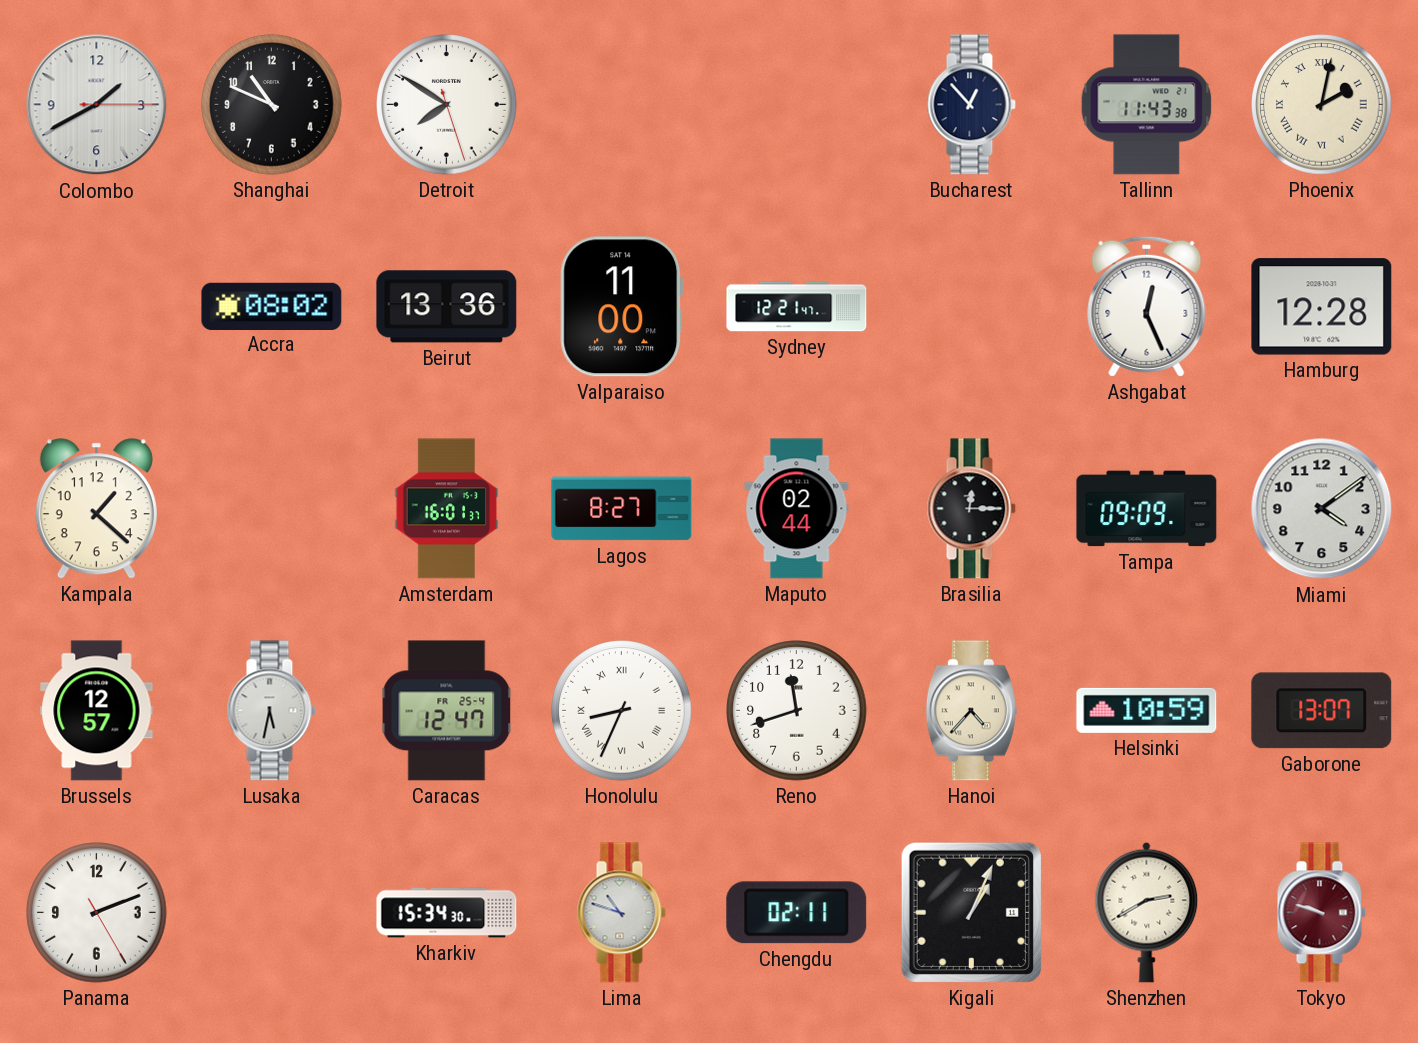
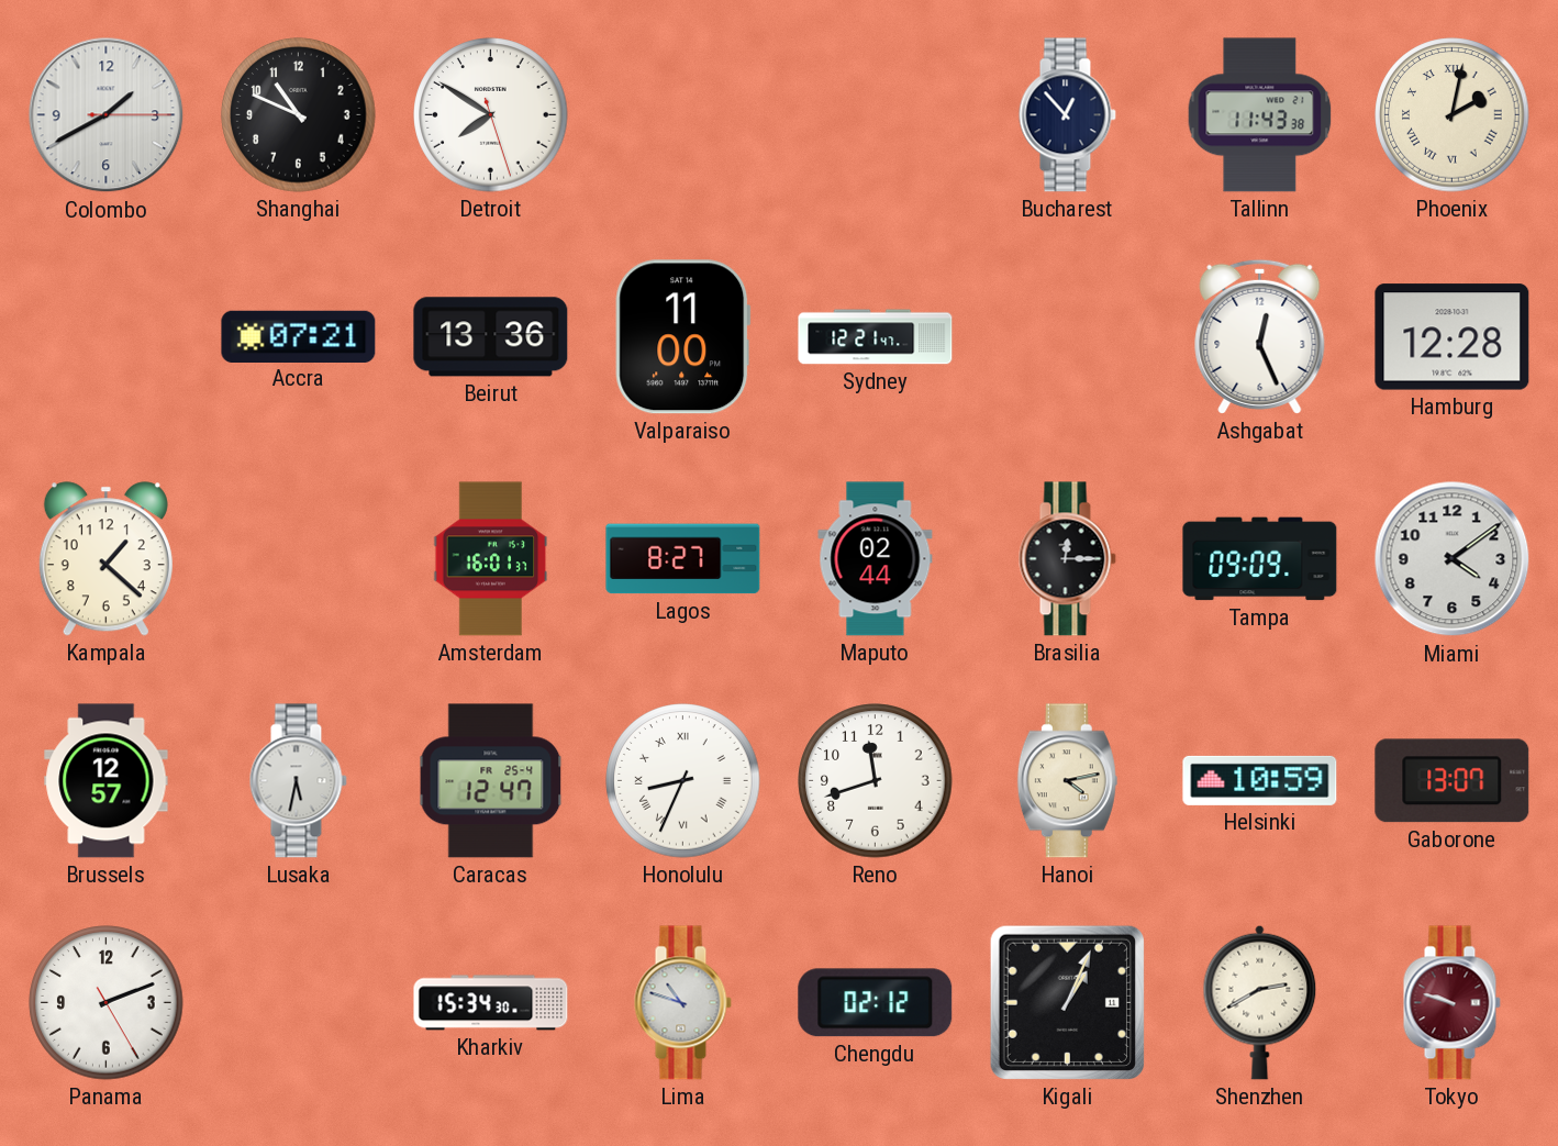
Accra: 08:02 -> 07:21 (299, 336)
Hanoi: 4:37 -> 4:13 (1067, 781)
Chengdu: 02:11 -> 02:12 (876, 1003)
